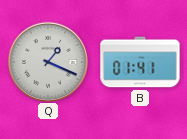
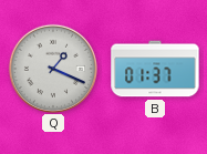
B: 01:41 -> 01:37 (155, 69)
